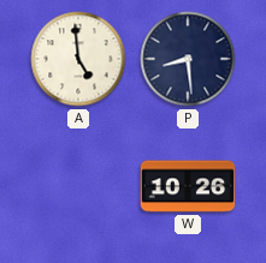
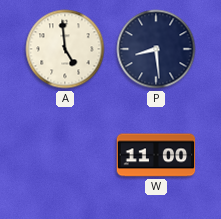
W: 10:26 -> 11:00 (156, 155)
